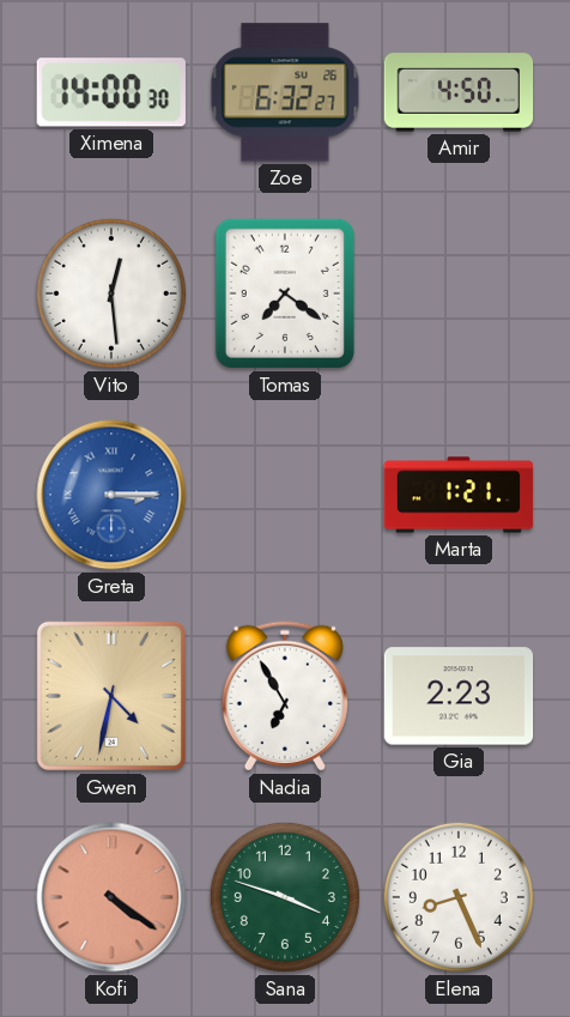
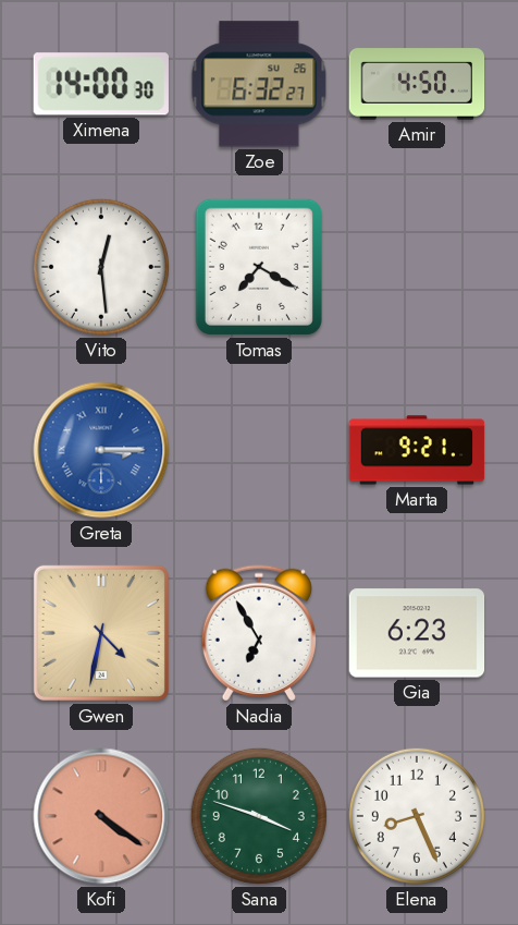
Tomas: 7:21 -> 7:20 (259, 267)
Marta: 1:21 -> 9:21 (417, 450)
Gia: 2:23 -> 6:23 (417, 633)
